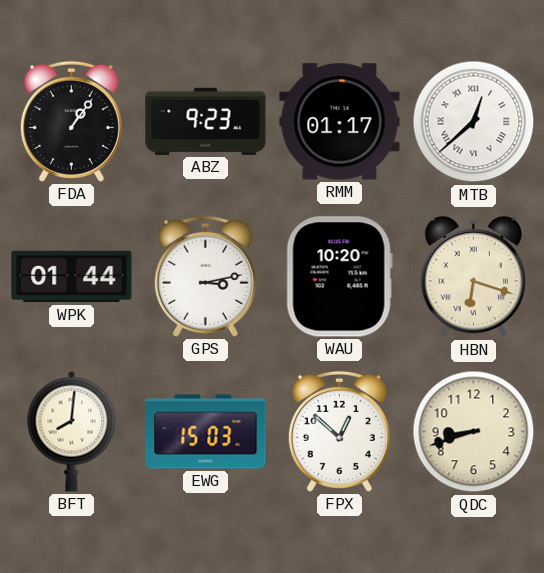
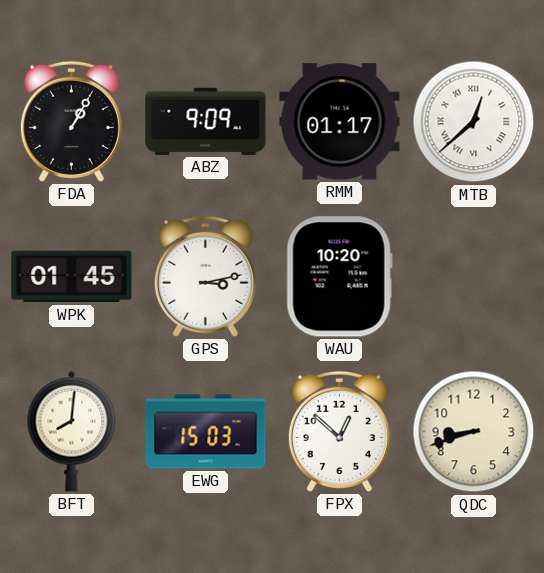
FDA: 1:06 -> 1:05 (71, 121)
ABZ: 9:23 -> 9:09 (206, 121)
WPK: 01:44 -> 01:45 (72, 277)
HBN: 6:18 -> none (473, 277)
